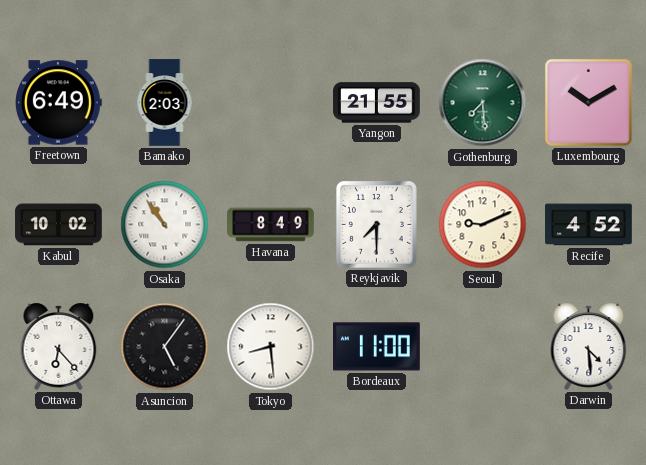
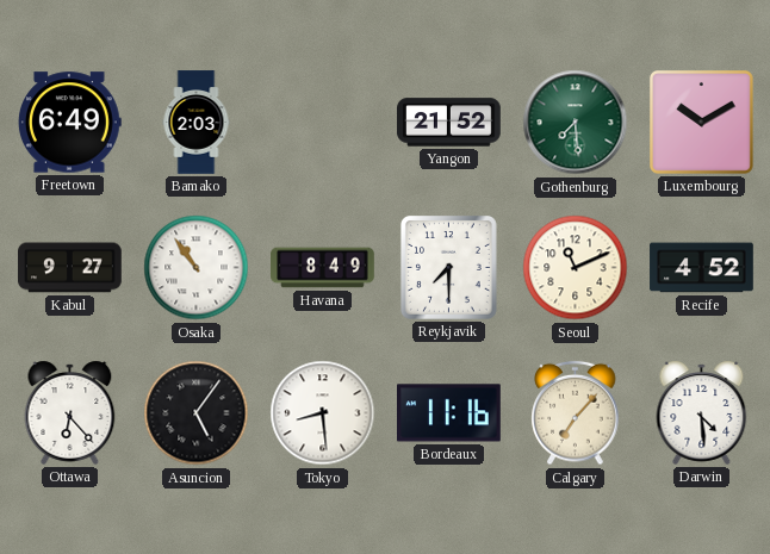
Yangon: 21:55 -> 21:52 (449, 123)
Kabul: 10:02 -> 9:27 (70, 268)
Seoul: 9:11 -> 11:11 (576, 268)
Bordeaux: 11:00 -> 11:16 (449, 413)
Calgary: none -> 7:07 (576, 413)
